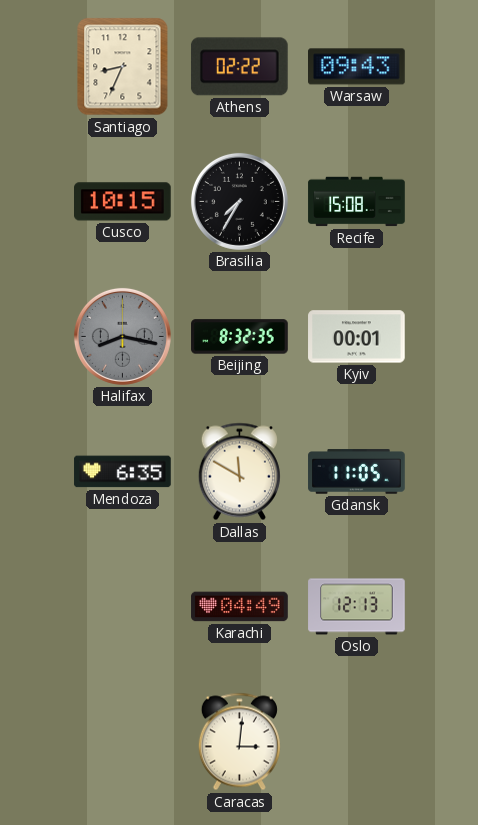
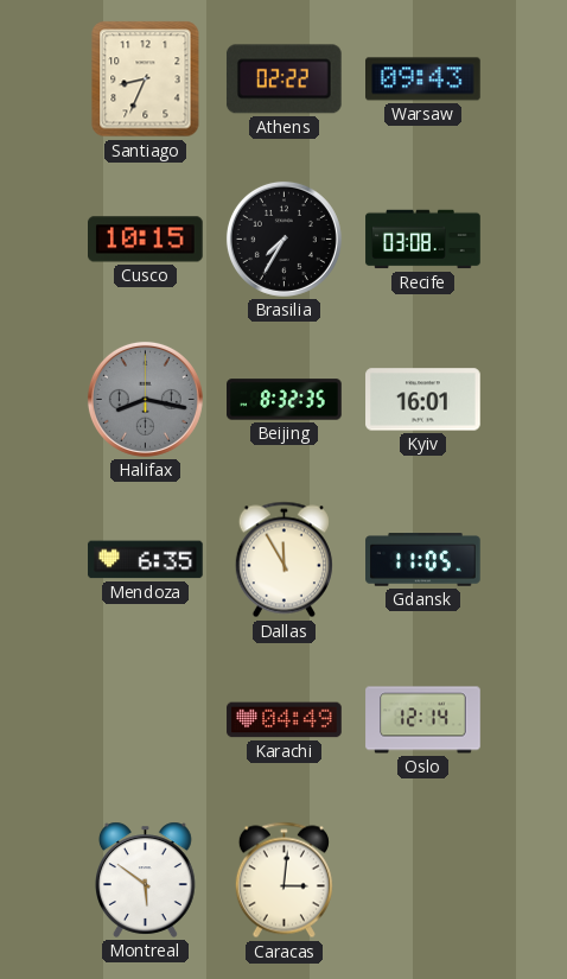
Recife: 15:08 -> 03:08 (423, 240)
Kyiv: 00:01 -> 16:01 (423, 400)
Dallas: 11:50 -> 11:55 (283, 560)
Oslo: 12:13 -> 12:14 (423, 720)
Montreal: none -> 5:51 (146, 879)
